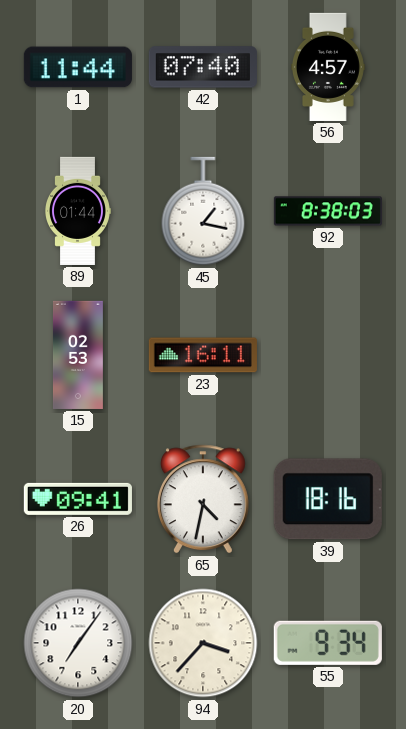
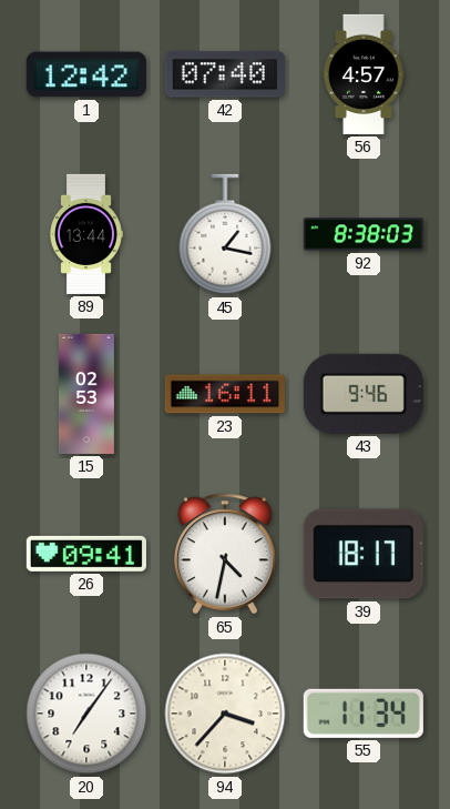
1: 11:44 -> 12:42 (86, 74)
89: 01:44 -> 13:44 (86, 234)
43: none -> 9:46 (364, 394)
39: 18:16 -> 18:17 (364, 554)
55: 9:34 -> 11:34 (364, 714)
